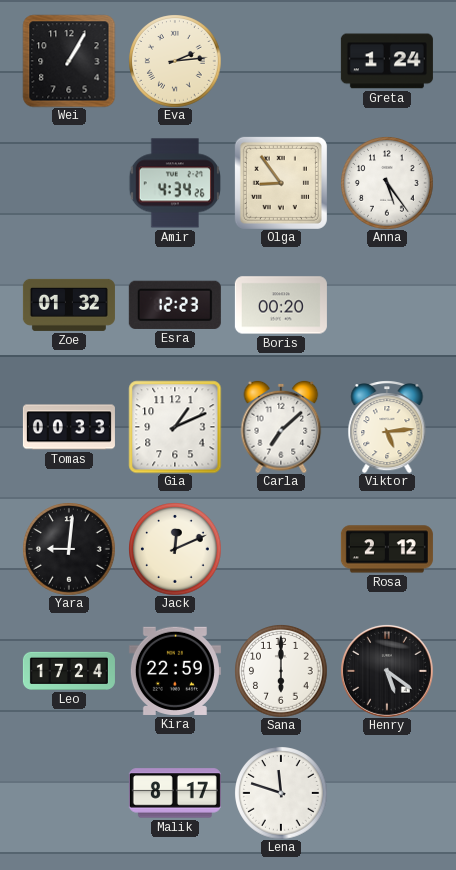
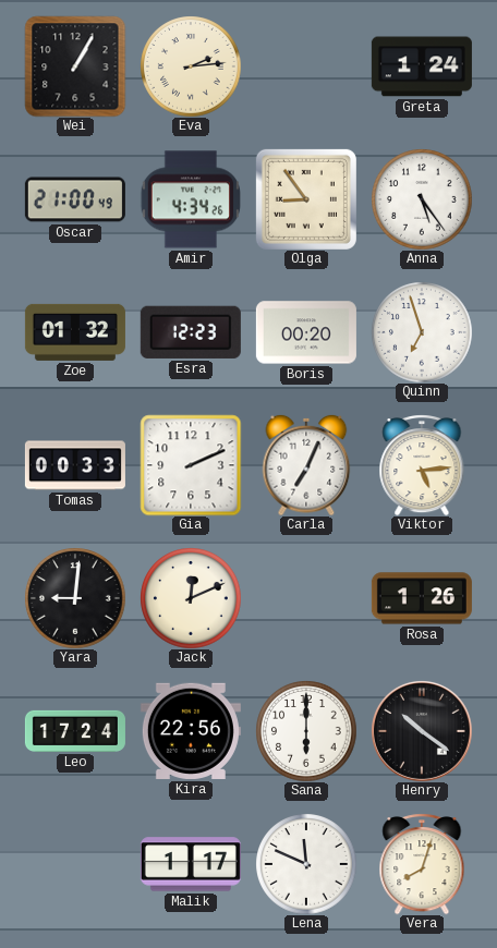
Oscar: none -> 21:00 (75, 199)
Quinn: none -> 6:57 (422, 332)
Gia: 1:11 -> 2:11 (191, 465)
Carla: 7:08 -> 7:04 (306, 465)
Rosa: 2:12 -> 1:26 (422, 598)
Kira: 22:59 -> 22:56 (191, 731)
Henry: 5:21 -> 10:21 (422, 731)
Malik: 8:17 -> 1:17 (191, 864)
Lena: 11:48 -> 11:49 (306, 864)
Vera: none -> 8:03 (422, 864)
